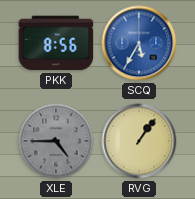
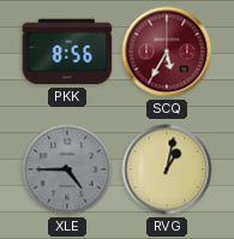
SCQ dial: blue -> burgundy (167, 52)
RVG: 1:06 -> 1:02 (167, 169)
